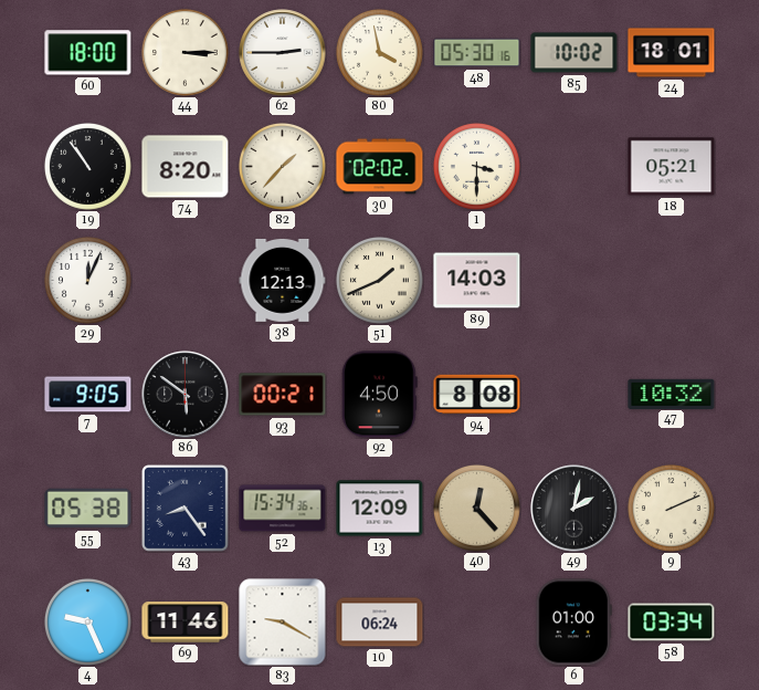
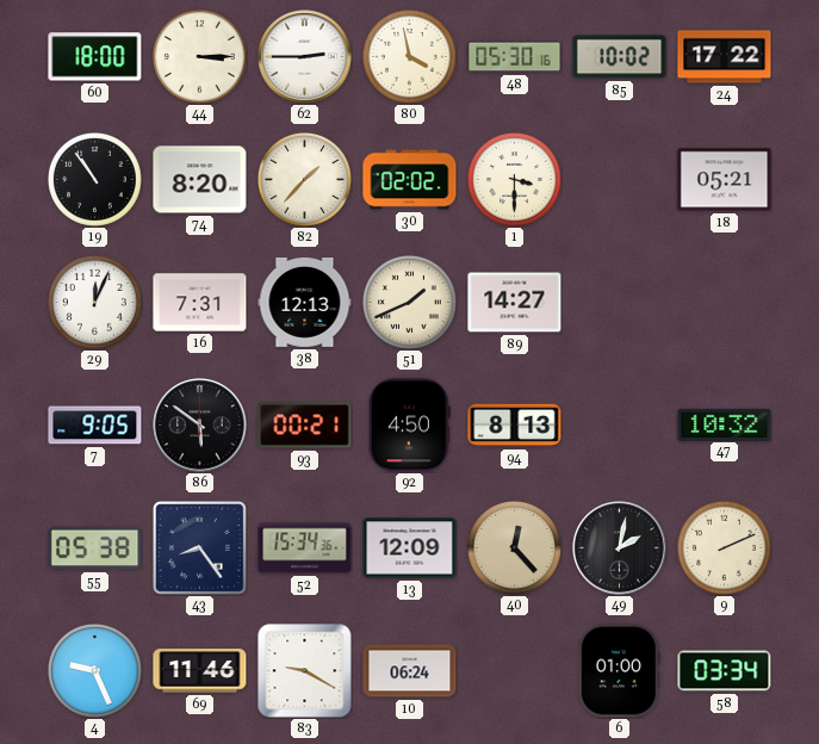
24: 18:01 -> 17:22 (725, 57)
16: none -> 7:31 (200, 303)
89: 14:03 -> 14:27 (515, 303)
94: 8:08 -> 8:13 (515, 426)
